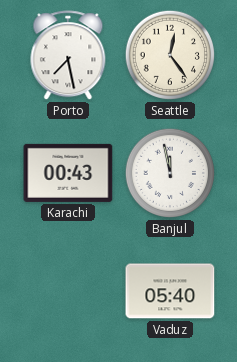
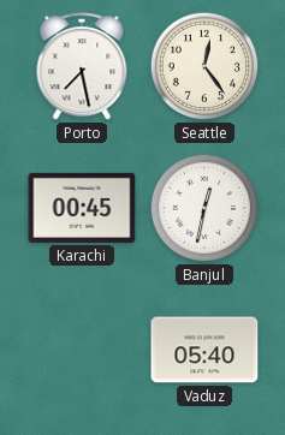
Karachi: 00:43 -> 00:45 (82, 208)
Banjul: 11:58 -> 12:32 (204, 208)
